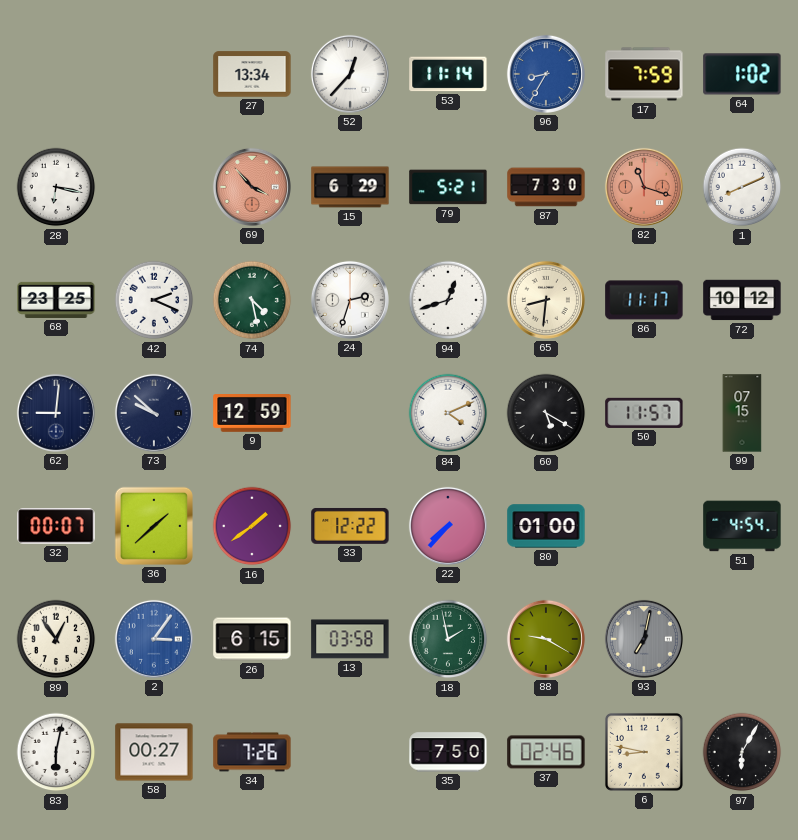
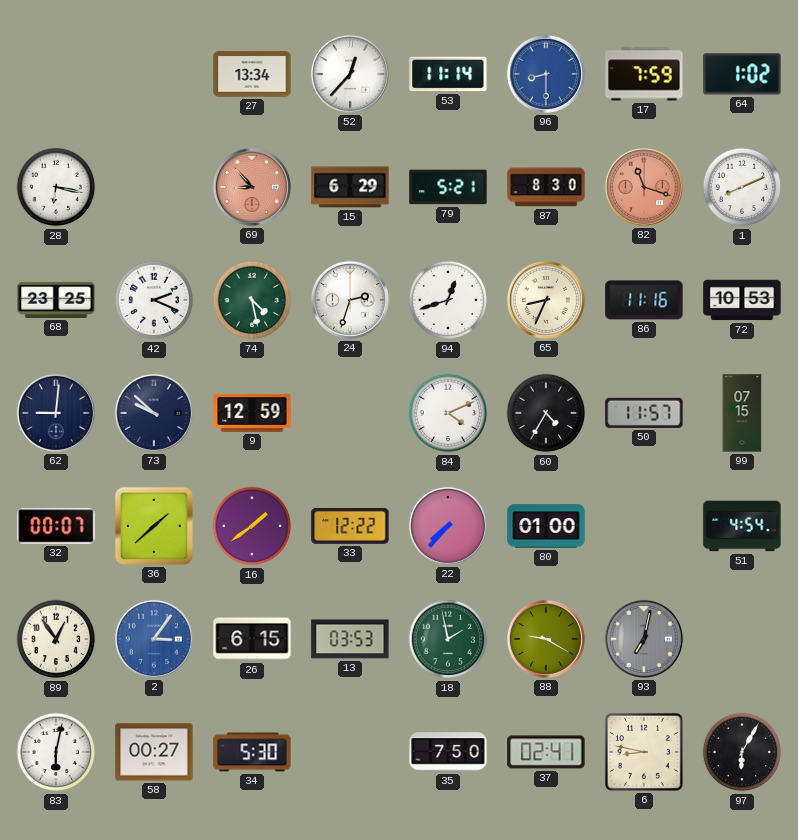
96: 8:35 -> 8:30 (546, 74)
69: 3:53 -> 8:53 (252, 187)
87: 7:30 -> 8:30 (546, 187)
65: 8:31 -> 8:34 (546, 300)
86: 11:17 -> 11:16 (644, 300)
72: 10:12 -> 10:53 (742, 300)
60: 5:20 -> 4:35 (546, 413)
13: 03:58 -> 03:53 (350, 639)
34: 7:26 -> 5:30 (252, 752)
37: 02:46 -> 02:41 (546, 752)
